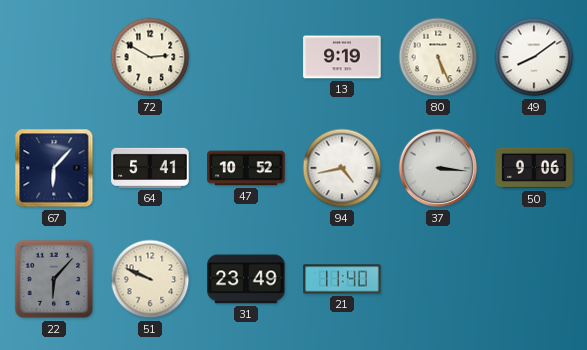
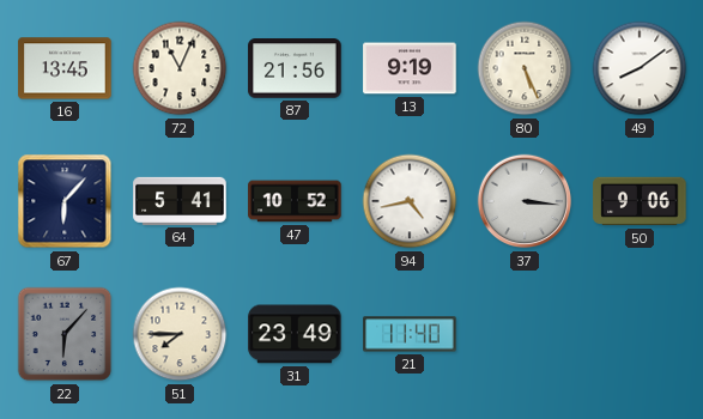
16: none -> 13:45 (65, 68)
72: 2:50 -> 11:04 (180, 68)
87: none -> 21:56 (295, 68)
51: 9:49 -> 7:45 (180, 334)
